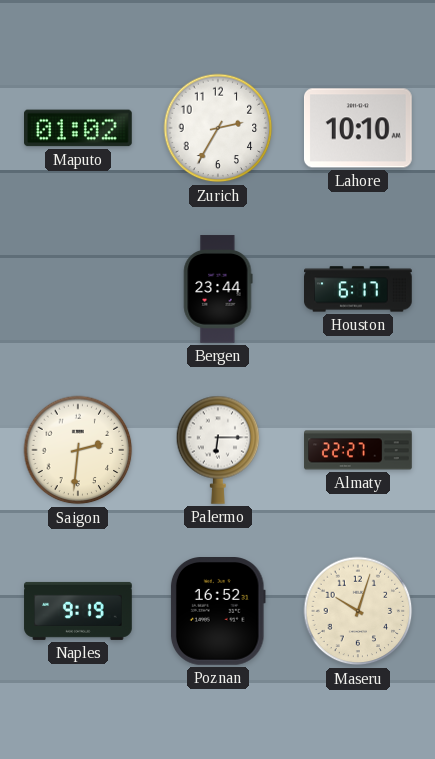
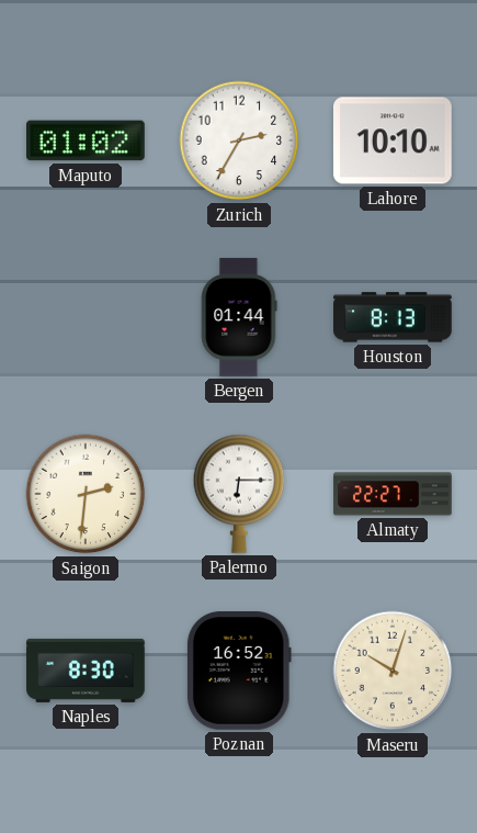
Bergen: 23:44 -> 01:44 (239, 317)
Houston: 6:17 -> 8:13 (394, 317)
Naples: 9:19 -> 8:30 (86, 671)
